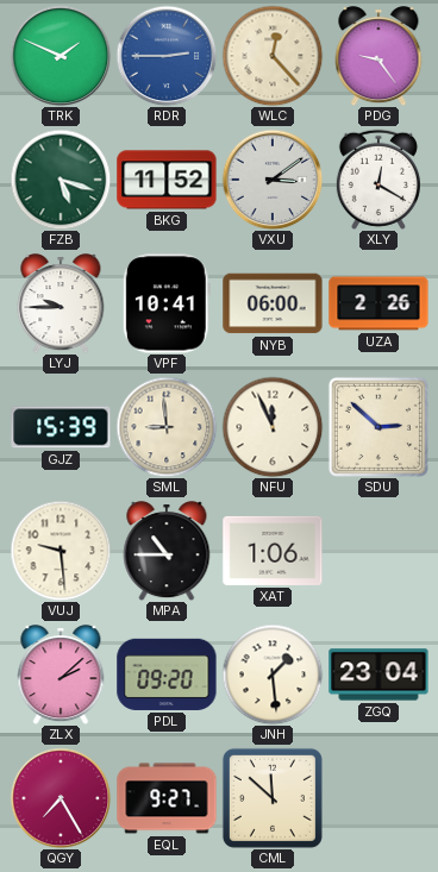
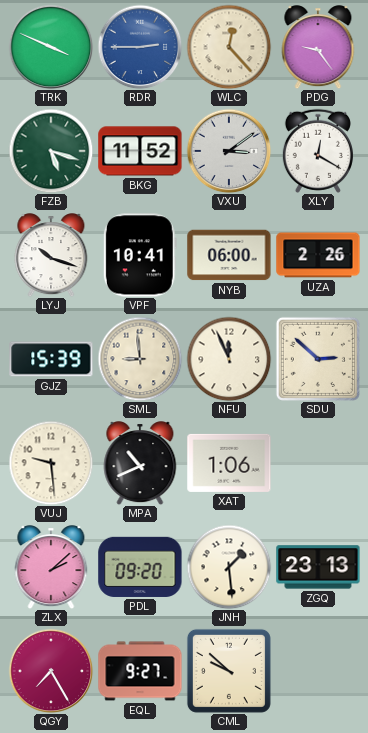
TRK: 1:49 -> 3:49 (51, 47)
LYJ: 9:45 -> 10:18 (51, 255)
MPA: 10:45 -> 10:41 (140, 463)
ZGQ: 23:04 -> 23:13 (318, 567)
CML: 11:52 -> 9:52 (229, 671)
